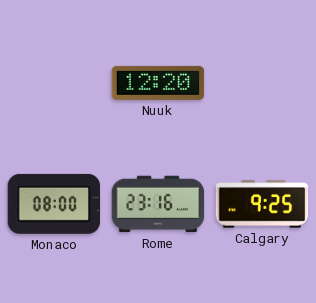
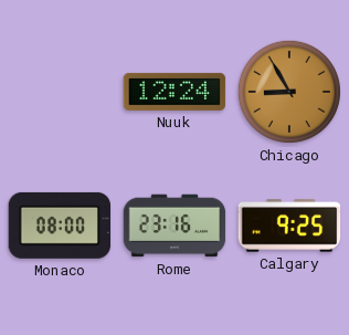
Nuuk: 12:20 -> 12:24 (174, 92)
Chicago: none -> 8:55 (289, 92)
